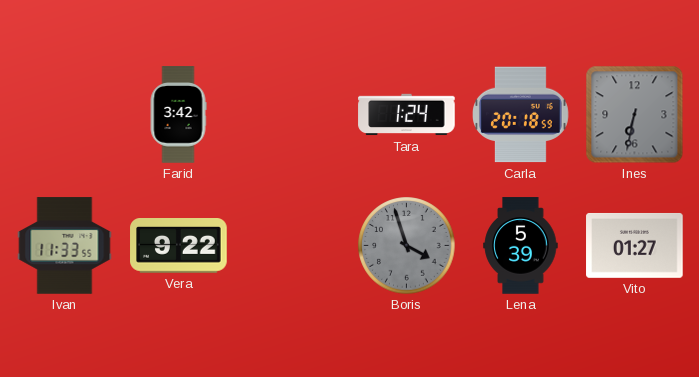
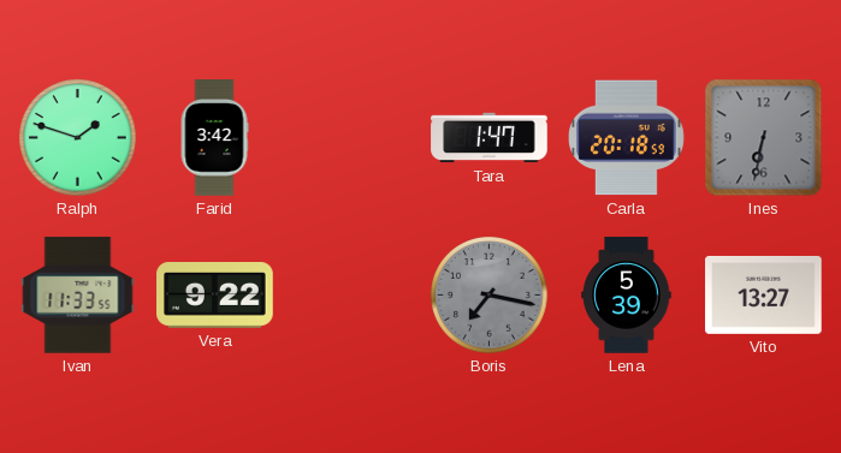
Ralph: none -> 1:48 (78, 138)
Tara: 1:24 -> 1:47 (490, 138)
Boris: 3:57 -> 7:17 (490, 296)
Vito: 01:27 -> 13:27 (764, 294)
